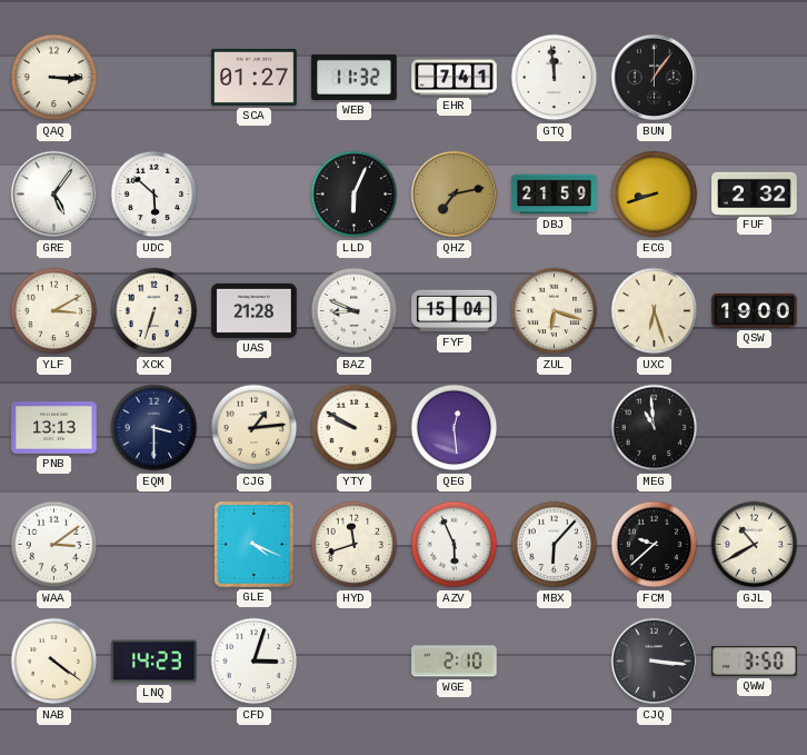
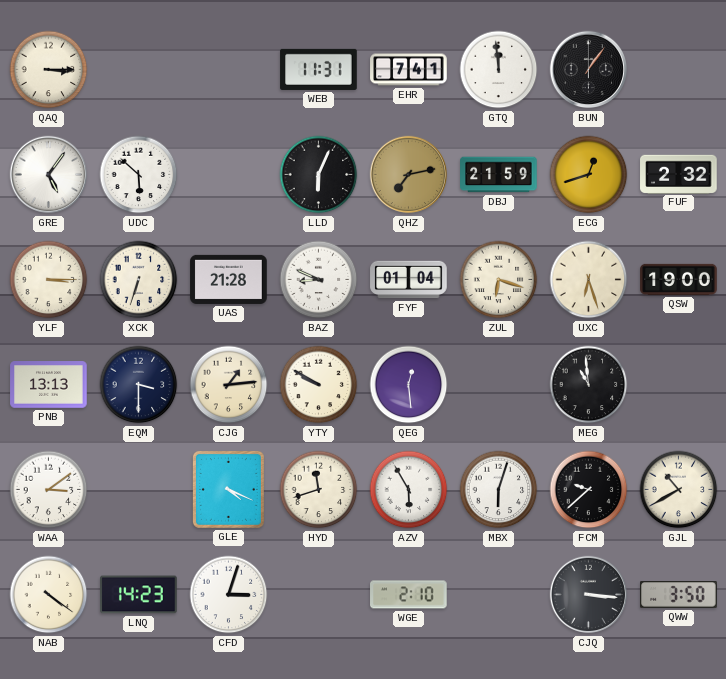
SCA: 01:27 -> none (255, 77)
WEB: 11:32 -> 11:31 (319, 69)
ECG: 8:42 -> 12:42 (589, 175)
YLF: 3:10 -> 3:15 (49, 280)
FYF: 15:04 -> 01:04 (409, 280)
AZV: 5:56 -> 5:55 (409, 490)
MBX: 6:07 -> 6:03 (499, 490)
